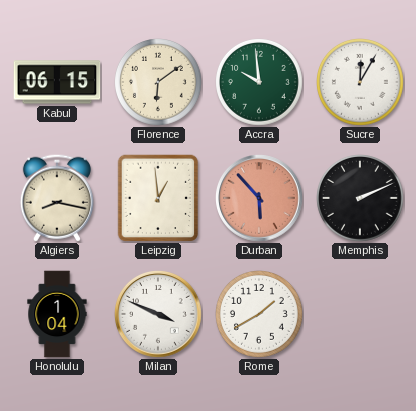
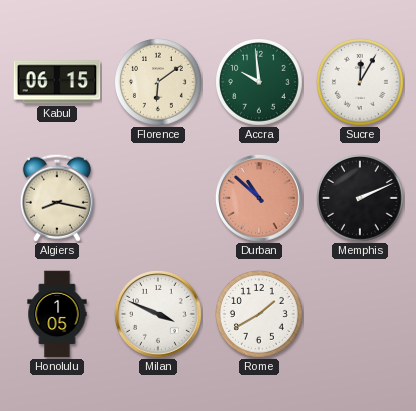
Leipzig: 12:59 -> none (158, 198)
Durban: 5:53 -> 10:52 (260, 199)
Honolulu: 1:04 -> 1:05 (57, 314)
